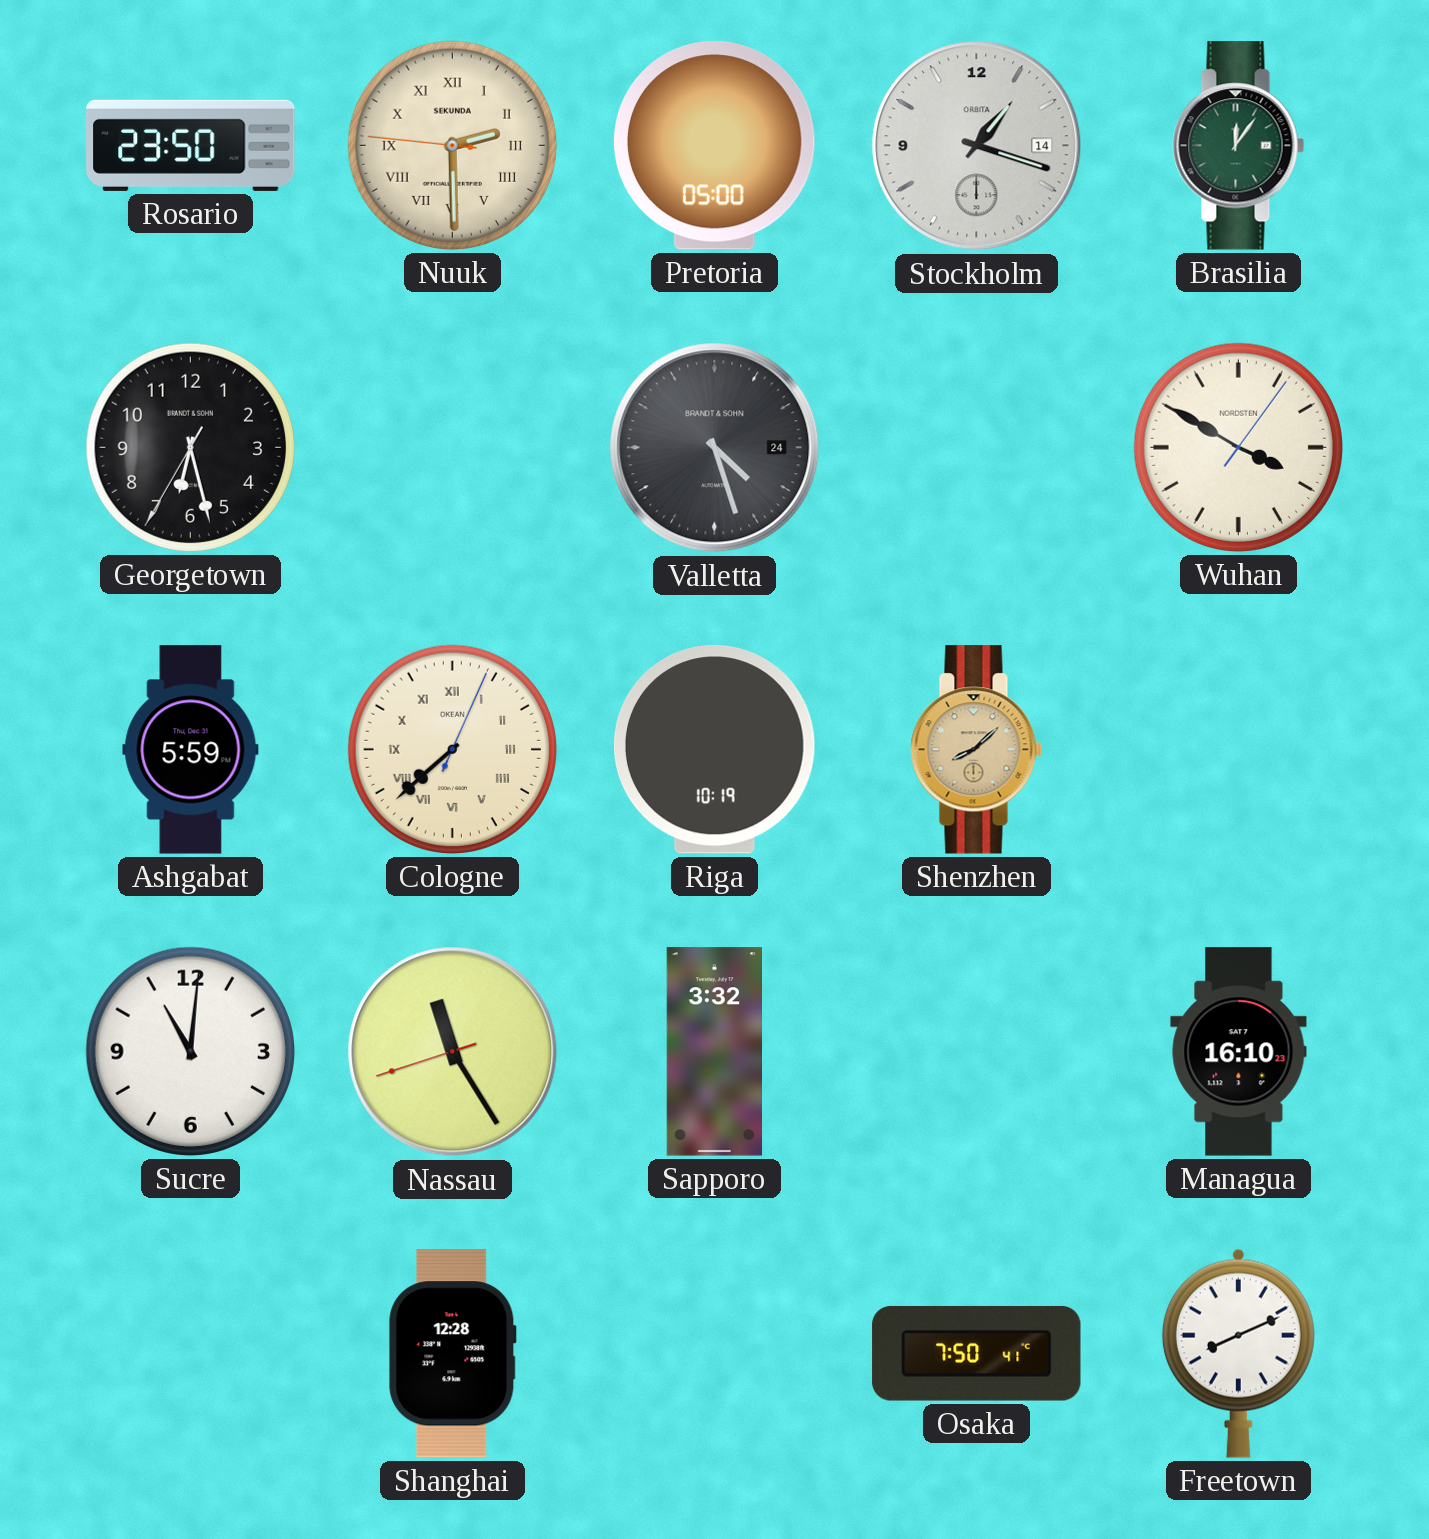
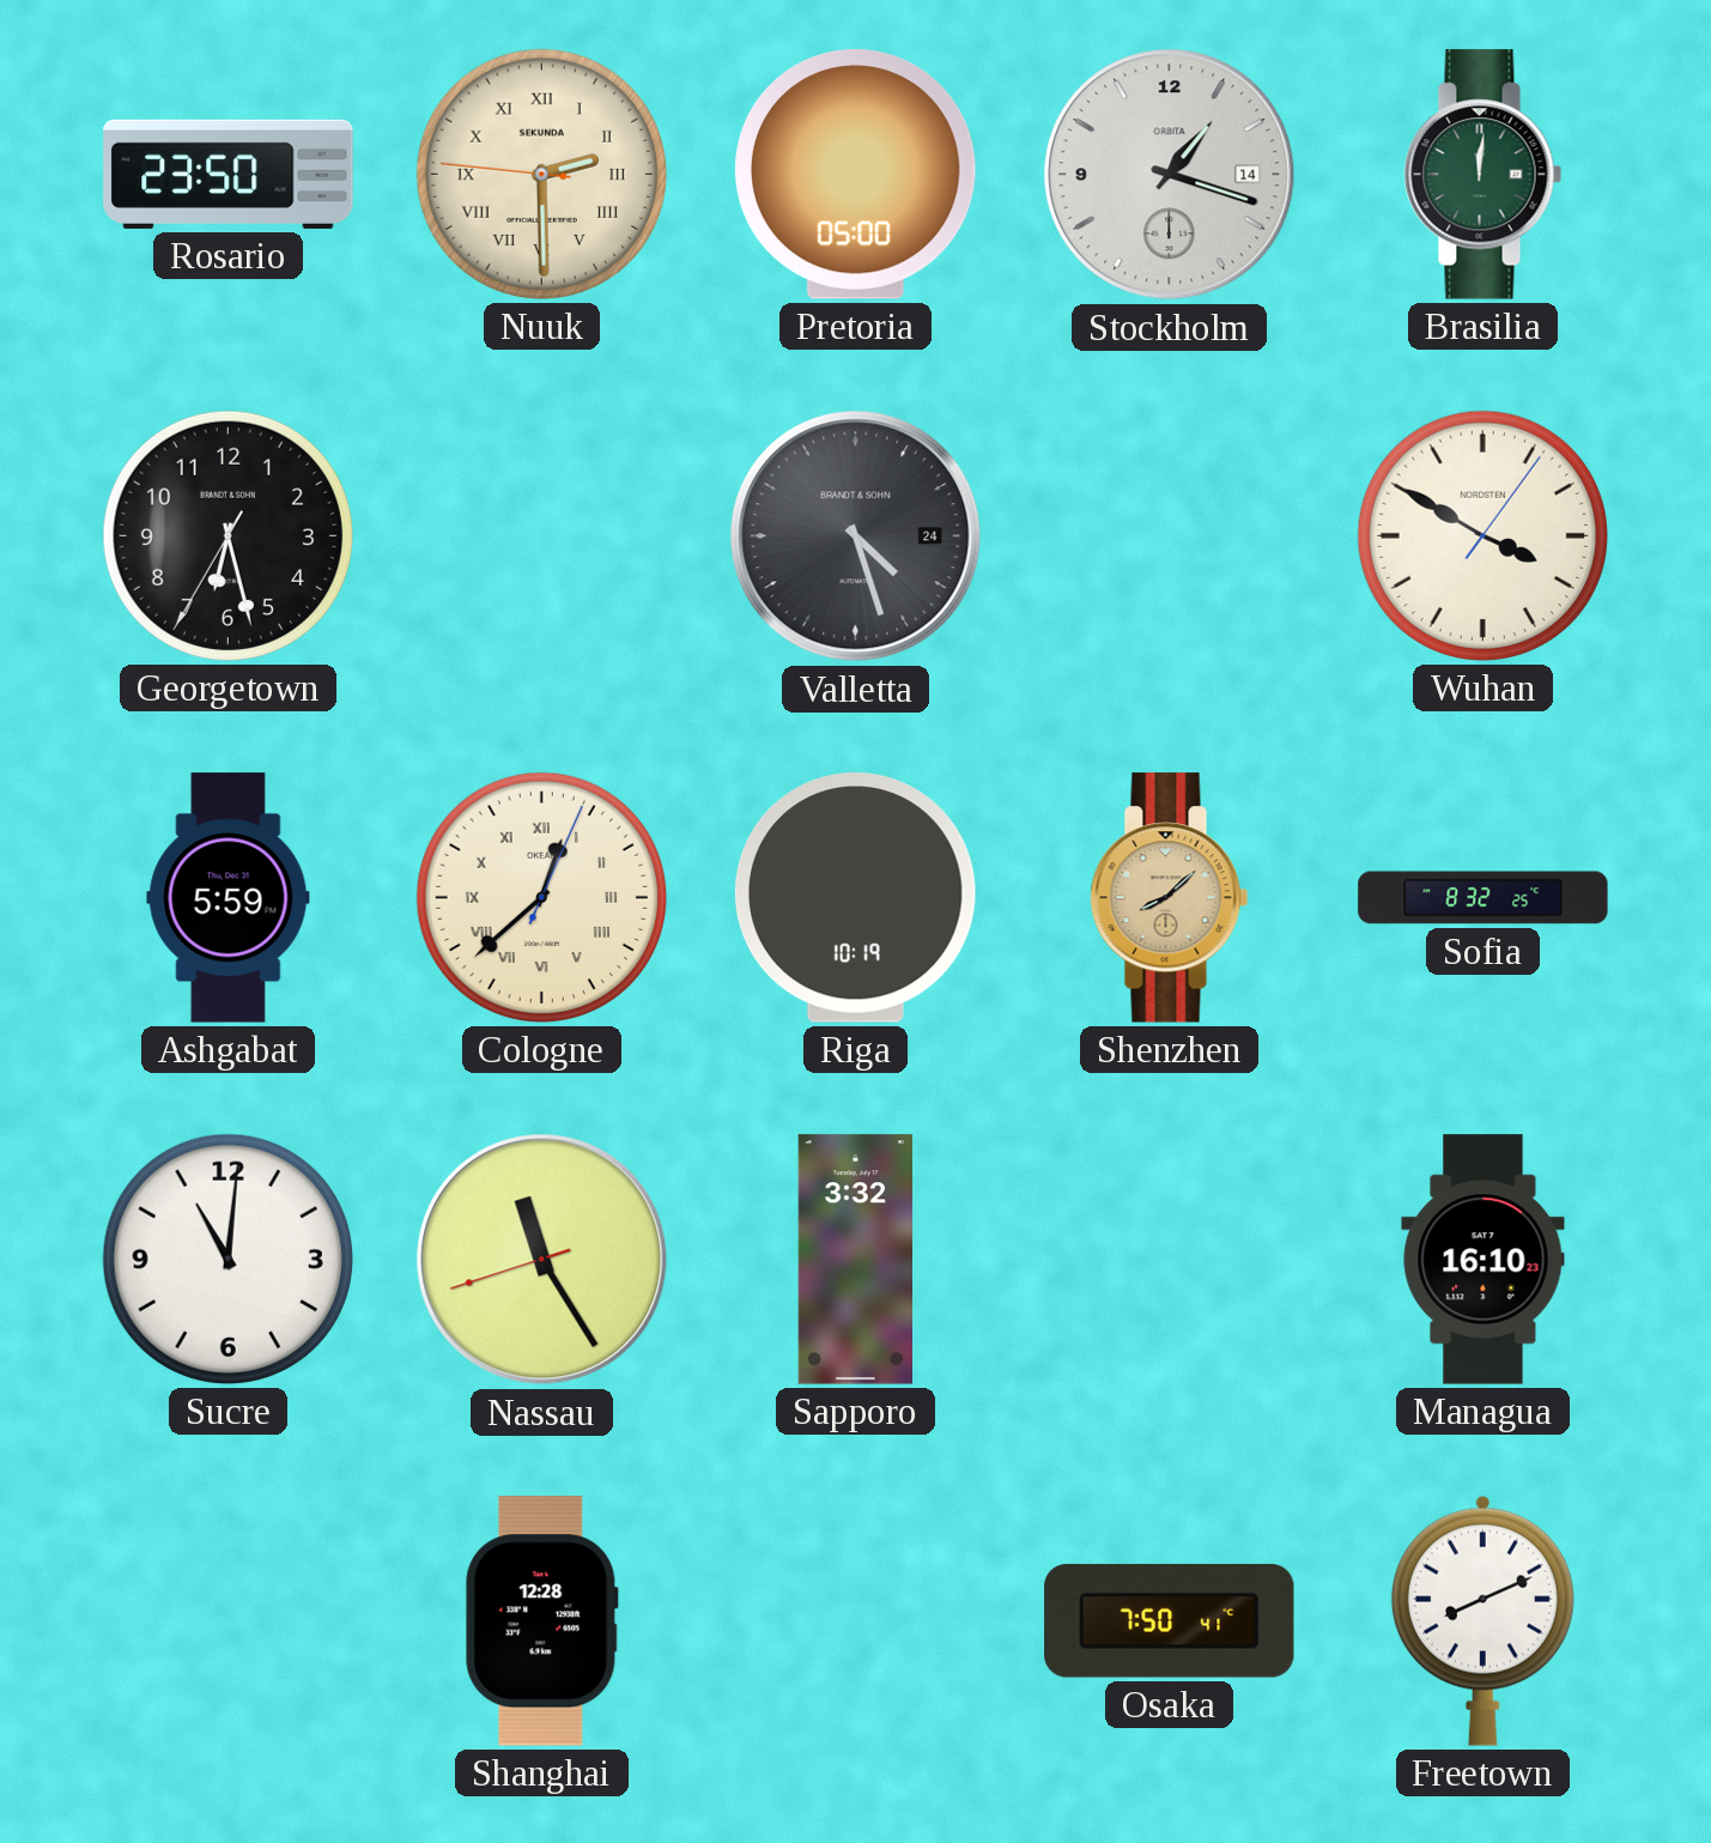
Brasilia: 12:06 -> 12:01 (1484, 175)
Cologne: 7:38 -> 12:38 (541, 897)
Sofia: none -> 8:32 (1484, 898)
